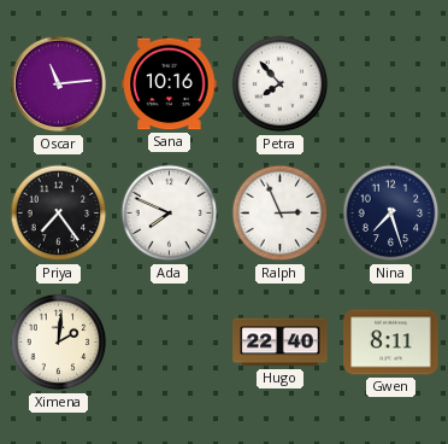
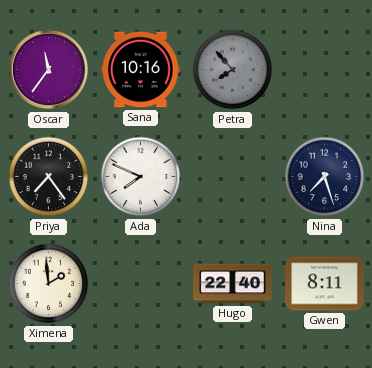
Oscar: 11:14 -> 11:36 (49, 70)
Petra dial: white -> grey (233, 70)
Ralph: 2:56 -> none (281, 214)
Ximena: 2:01 -> 1:59 (49, 284)
